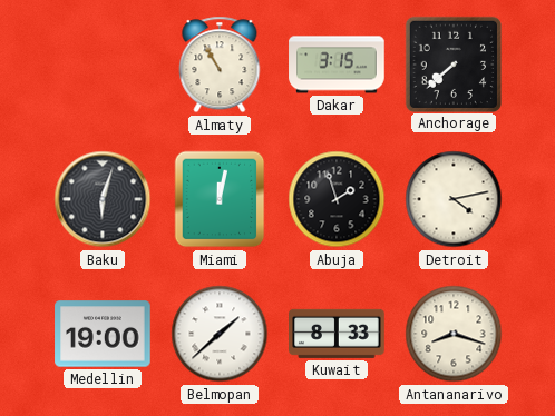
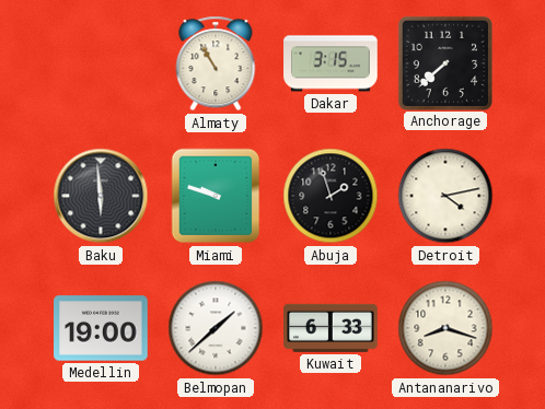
Baku: 6:03 -> 5:59 (101, 196)
Miami: 12:02 -> 9:48 (216, 196)
Kuwait: 8:33 -> 6:33 (331, 328)
